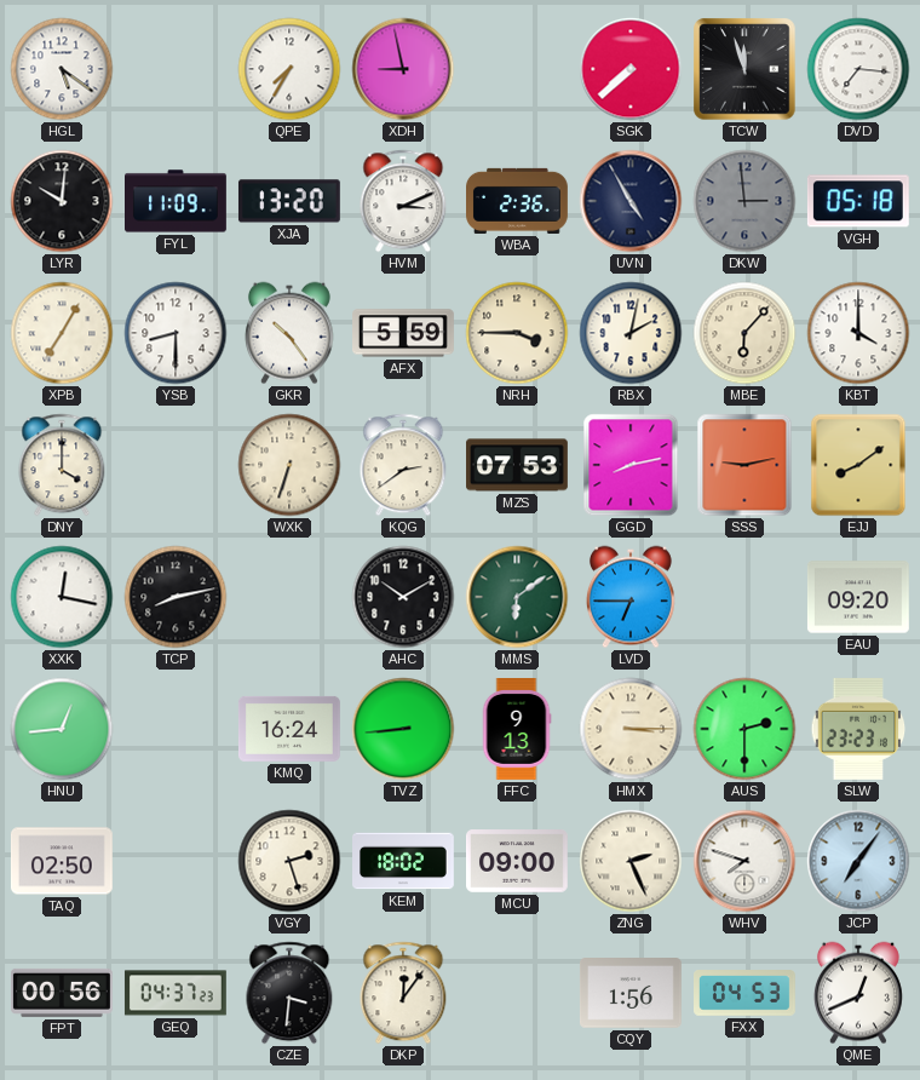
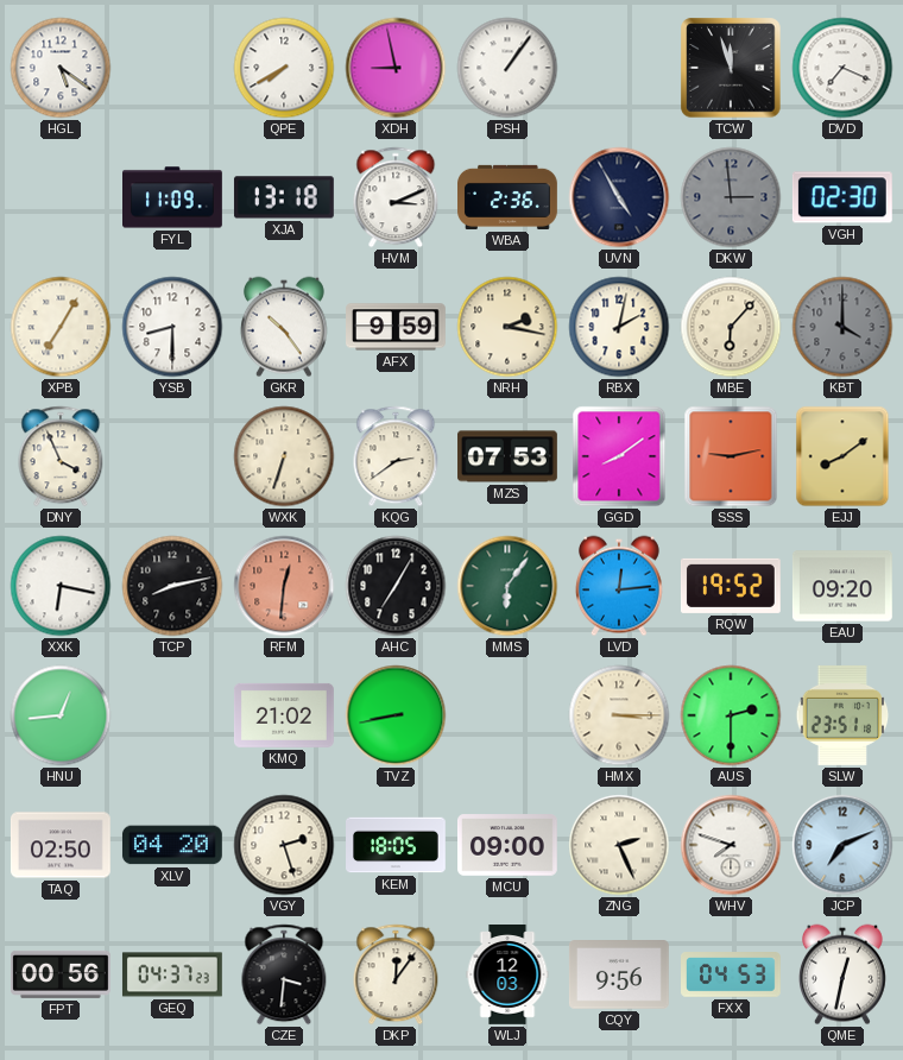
QPE: 7:35 -> 7:40 (284, 68)
PSH: none -> 1:06 (507, 68)
SGK: 7:38 -> none (631, 69)
DVD: 7:16 -> 7:19 (842, 68)
LYR: 10:01 -> none (62, 201)
XJA: 13:20 -> 13:18 (284, 197)
VGH: 05:18 -> 02:30 (842, 197)
AFX: 5:59 -> 9:59 (397, 327)
NRH: 3:45 -> 2:17 (507, 327)
KBT dial: white -> grey (842, 327)
DNY: 4:00 -> 3:56 (61, 456)
GGD: 8:13 -> 8:09 (619, 456)
XXK: 12:17 -> 6:17 (61, 586)
RFM: none -> 12:31 (284, 586)
AHC: 10:10 -> 7:05 (396, 586)
MMS: 6:09 -> 6:06 (507, 586)
LVD: 6:45 -> 12:14 (619, 586)
RQW: none -> 19:52 (731, 586)
KMQ: 16:24 -> 21:02 (284, 715)
TVZ: 8:44 -> 8:43 (396, 715)
FFC: 9:13 -> none (517, 730)
SLW: 23:23 -> 23:51 (842, 715)
XLV: none -> 04:20 (172, 845)
KEM: 18:02 -> 18:05 (397, 845)
JCP: 7:06 -> 7:11 (842, 845)
WLJ: none -> 12:03 (507, 976)
CQY: 1:56 -> 9:56 (619, 974)
QME: 12:41 -> 12:32 (842, 974)
